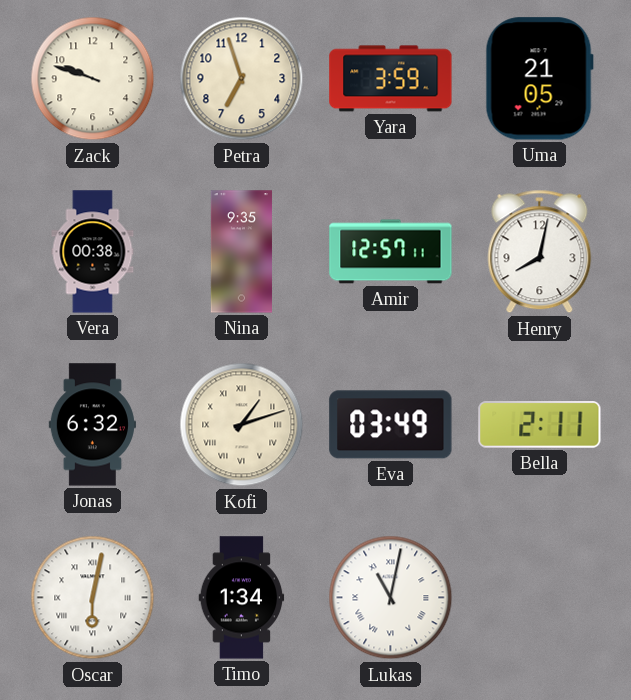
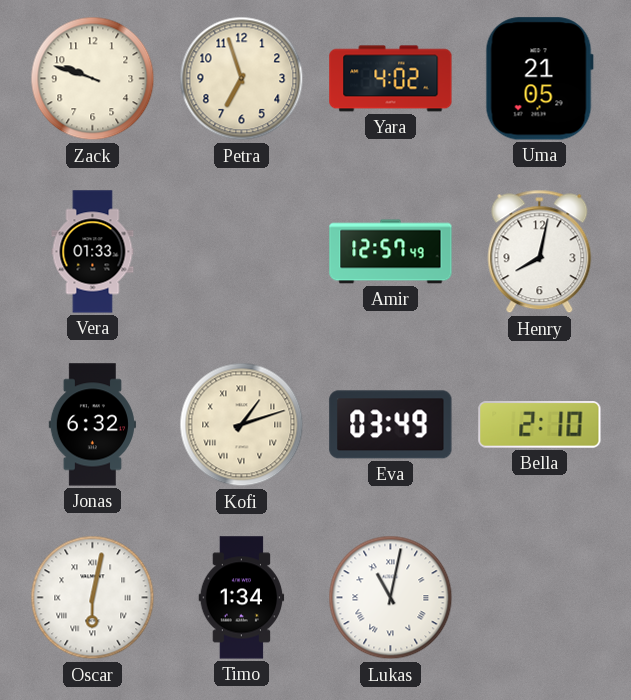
Yara: 3:59 -> 4:02 (391, 79)
Vera: 00:38 -> 01:33 (93, 252)
Nina: 9:35 -> none (241, 252)
Amir: 12:57:11 -> 12:57:49 (391, 252)
Bella: 2:11 -> 2:10 (540, 425)
